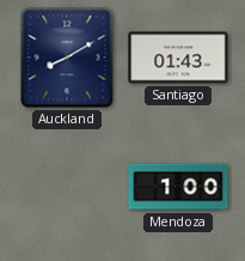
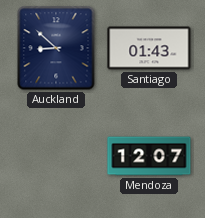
Auckland: 8:10 -> 8:52 (56, 48)
Mendoza: 1:00 -> 12:07 (149, 156)
